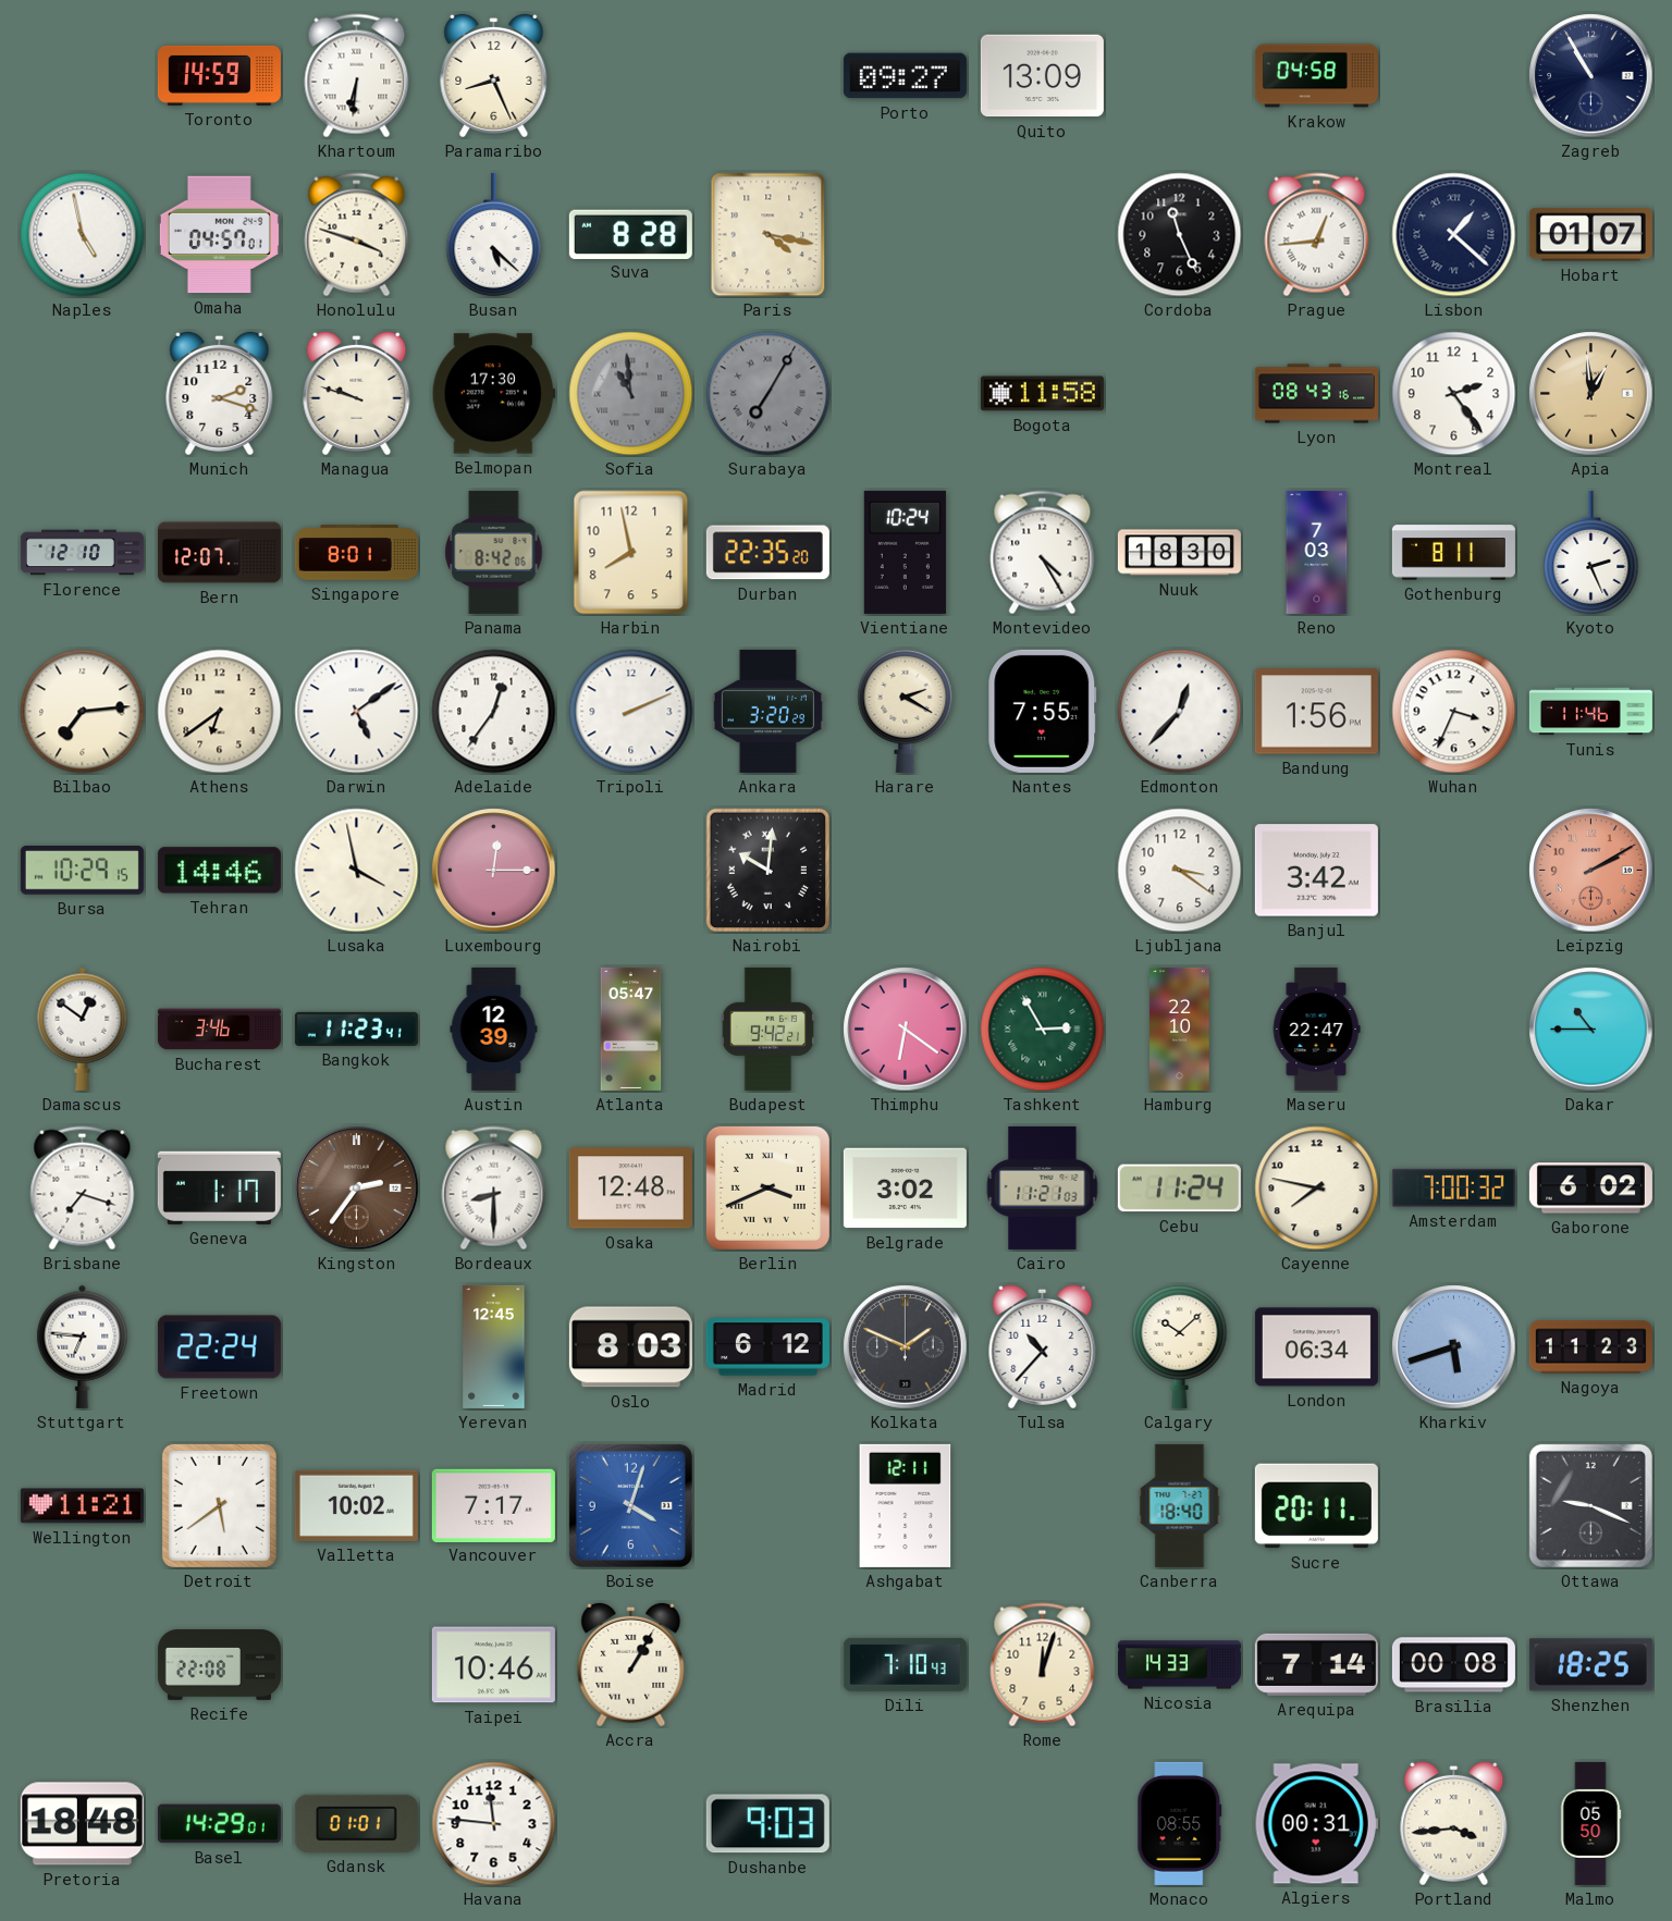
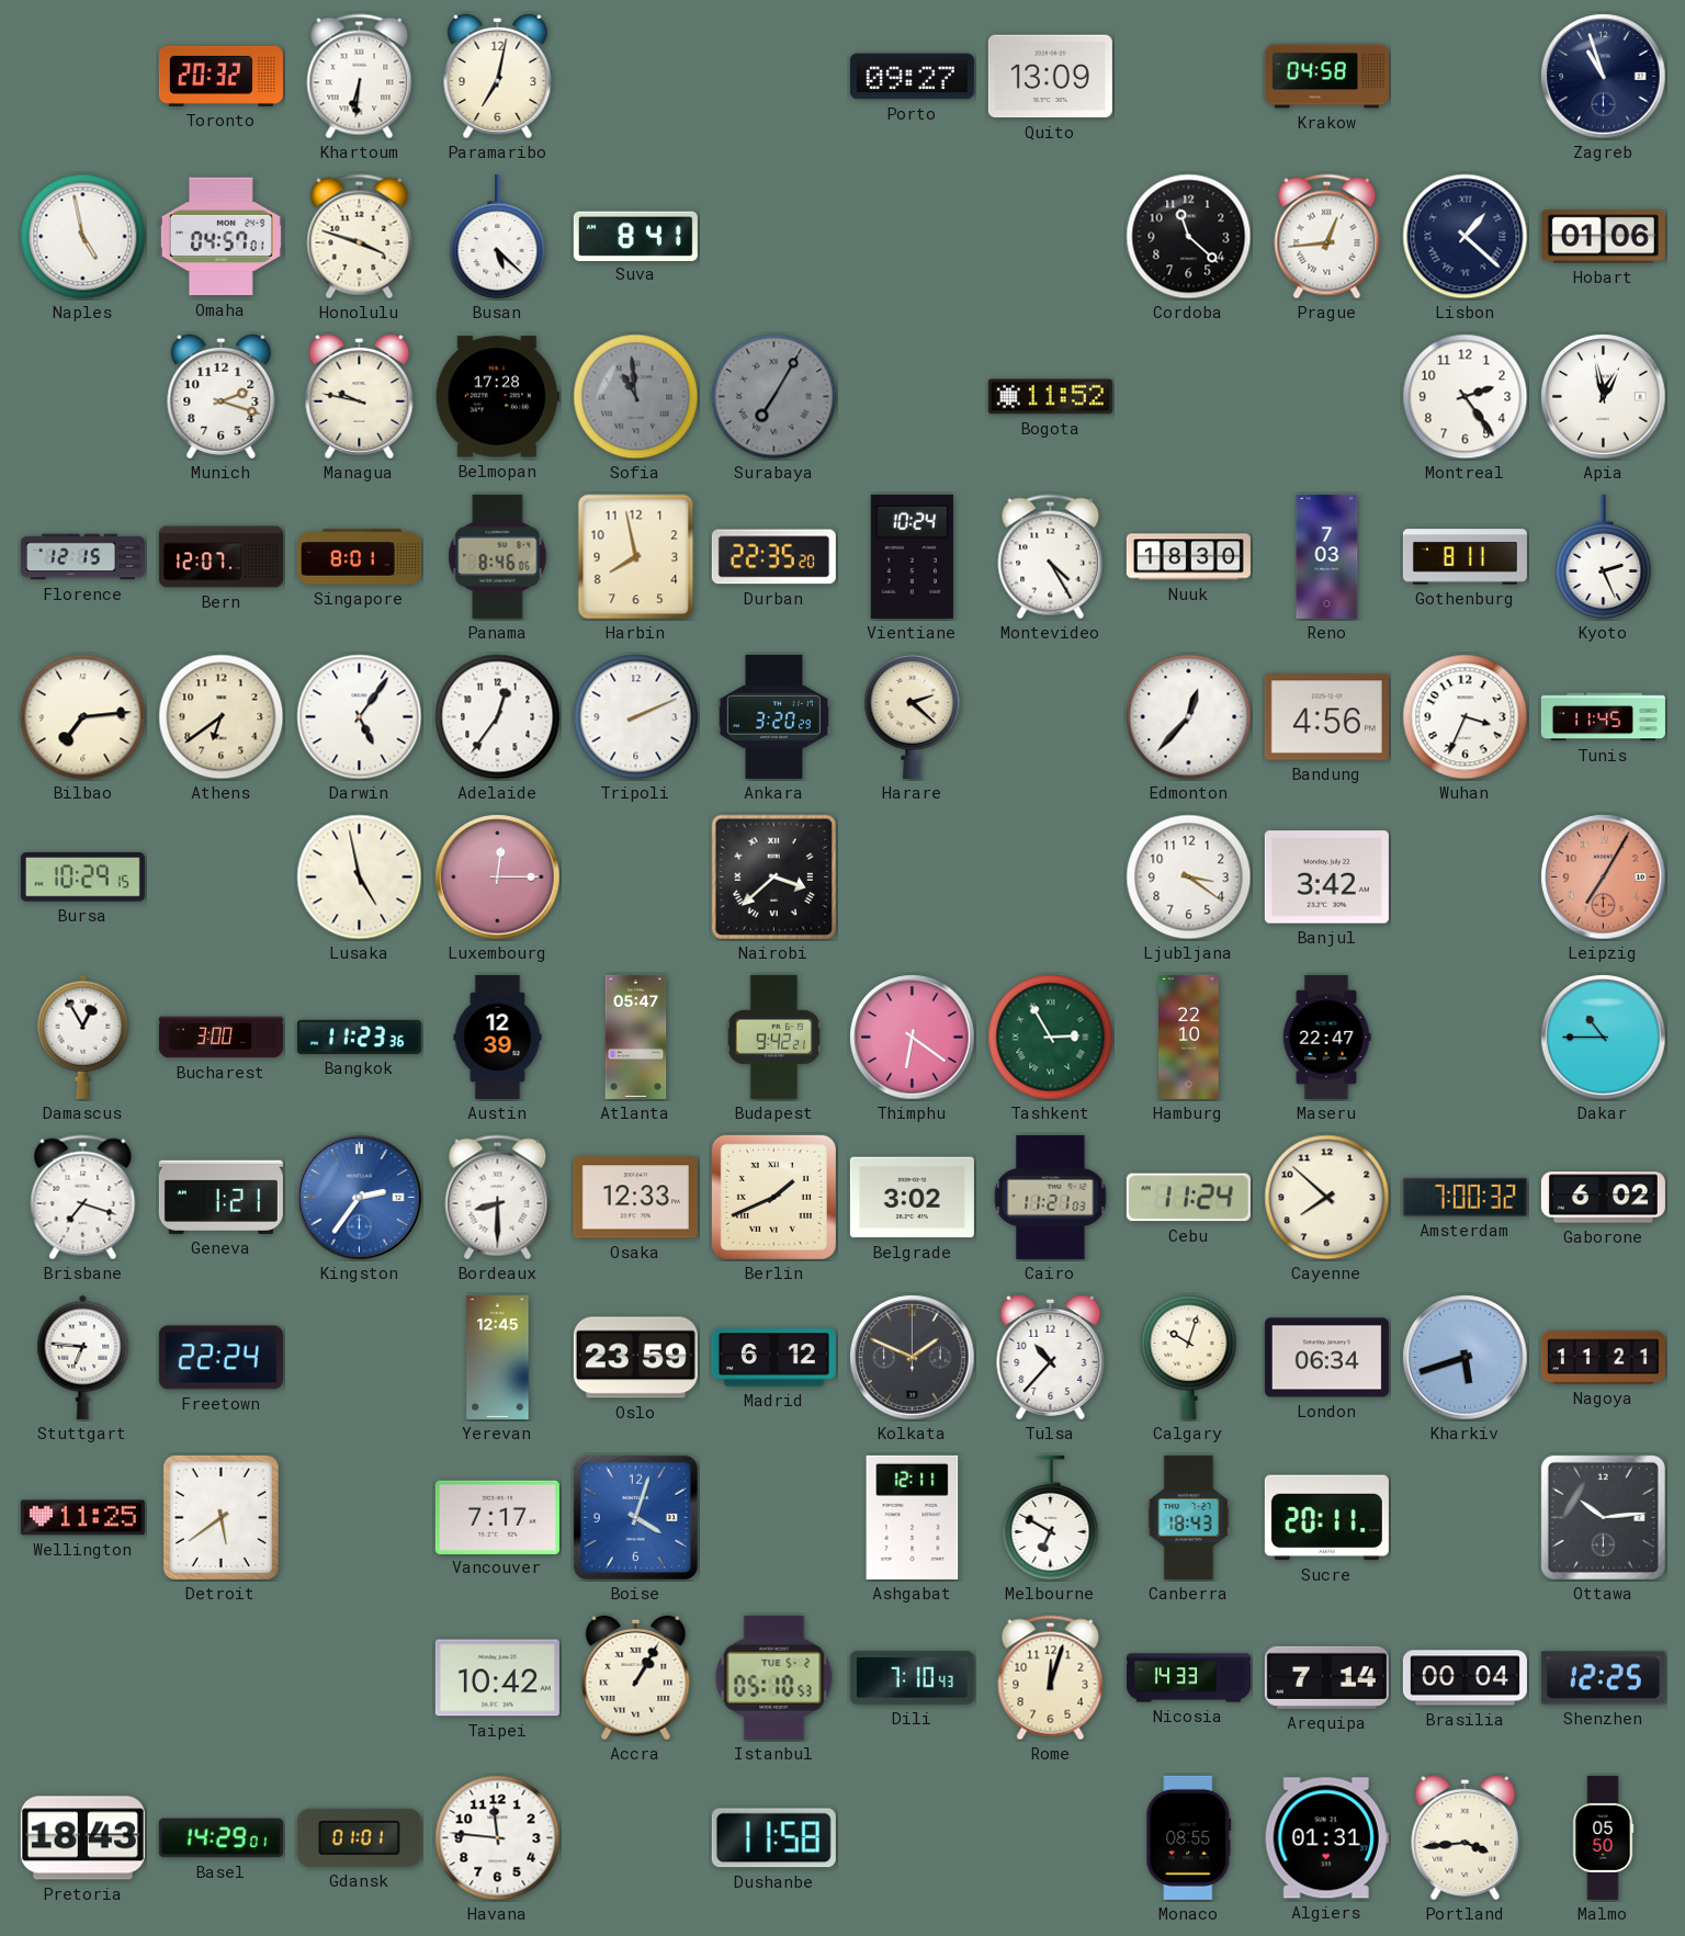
Toronto: 14:59 -> 20:32 (220, 76)
Paramaribo: 8:26 -> 7:02 (498, 76)
Zagreb: 10:55 -> 10:57 (1604, 77)
Suva: 8:28 -> 8:41 (635, 236)
Paris: 4:17 -> none (769, 235)
Cordoba: 11:26 -> 11:22 (1189, 237)
Hobart: 01:07 -> 01:06 (1603, 237)
Managua: 9:48 -> 9:47 (360, 396)
Belmopan: 17:30 -> 17:28 (497, 397)
Bogota: 11:58 -> 11:52 (1050, 397)
Lyon: 08:43 -> none (1316, 394)
Apia: 12:59 -> 12:58 (1604, 397)
Apia dial: champagne -> white (1604, 397)
Florence: 12:10 -> 12:15 (82, 557)
Panama: 8:42 -> 8:46 (498, 556)
Darwin: 5:09 -> 5:06 (360, 717)
Harare: 2:20 -> 2:22 (913, 716)
Nantes: 7:55 -> none (1043, 711)
Bandung: 1:56 -> 4:56 (1326, 717)
Tunis: 11:46 -> 11:45 (1603, 717)
Tehran: 14:46 -> none (219, 871)
Lusaka: 3:58 -> 4:58 (360, 878)
Nairobi: 10:01 -> 3:38 (774, 878)
Leipzig: 2:10 -> 7:05 (1604, 878)
Damascus: 12:51 -> 12:55 (83, 1037)
Bucharest: 3:46 -> 3:00 (220, 1038)
Bangkok: 11:23:41 -> 11:23:36 (359, 1037)
Geneva: 1:17 -> 1:21 (220, 1197)
Kingston dial: brown -> blue (360, 1198)
Osaka: 12:48 -> 12:33 (635, 1198)
Berlin: 3:41 -> 1:41 (773, 1197)
Cayenne: 7:47 -> 7:52 (1327, 1198)
Oslo: 8:03 -> 23:59 (635, 1358)
Calgary: 10:08 -> 10:03 (1189, 1357)
Nagoya: 11:23 -> 11:21 (1603, 1358)
Wellington: 11:21 -> 11:25 (82, 1518)
Valletta: 10:02 -> none (356, 1505)
Melbourne: none -> 6:50 (1051, 1517)
Canberra: 18:40 -> 18:43 (1189, 1517)
Ottawa: 9:19 -> 10:14 (1603, 1517)
Recife: 22:08 -> none (219, 1665)
Taipei: 10:46 -> 10:42 (497, 1678)
Istanbul: none -> 05:10 (774, 1677)
Brasilia: 00:08 -> 00:04 (1465, 1678)
Shenzhen: 18:25 -> 12:25 (1603, 1678)
Pretoria: 18:48 -> 18:43 (82, 1838)
Dushanbe: 9:03 -> 11:58 (773, 1838)
Algiers: 00:31 -> 01:31 (1326, 1838)
